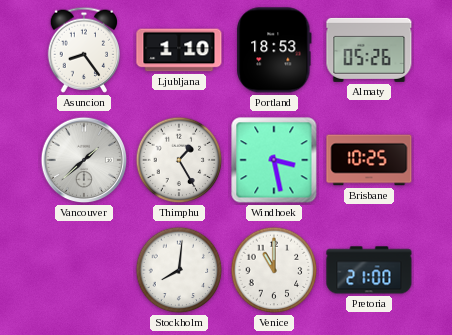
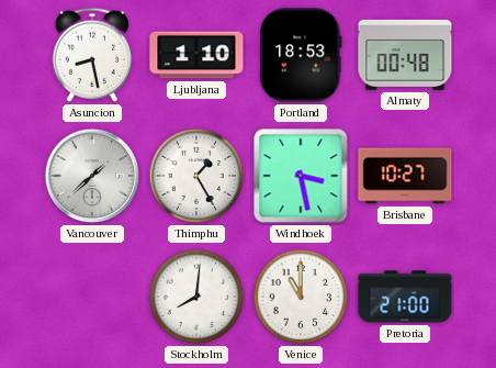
Asuncion: 8:24 -> 8:28 (92, 55)
Almaty: 05:26 -> 00:48 (405, 55)
Brisbane: 10:25 -> 10:27 (405, 176)
